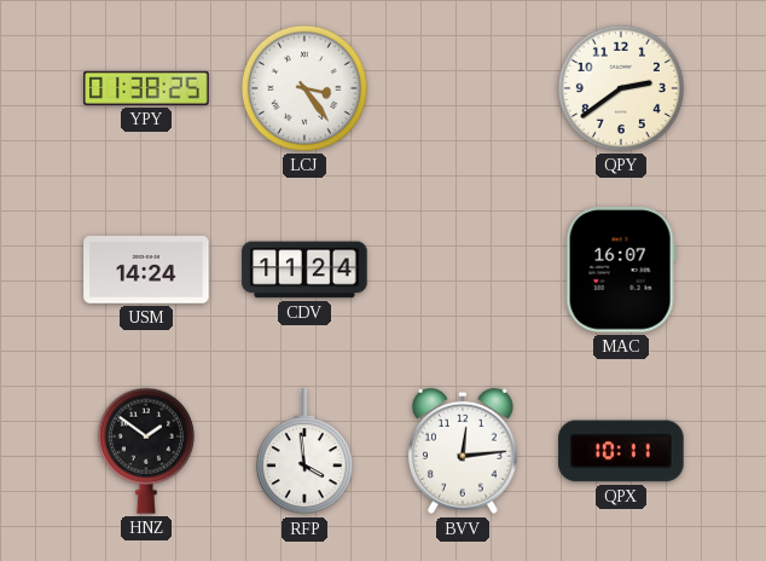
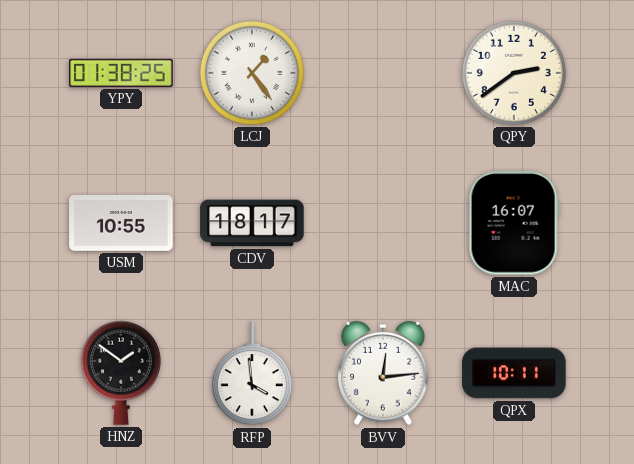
LCJ: 3:24 -> 1:24 (252, 73)
USM: 14:24 -> 10:55 (121, 224)
CDV: 11:24 -> 18:17 (252, 223)
